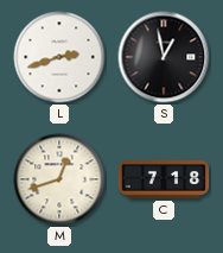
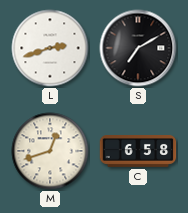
S: 12:58 -> 7:10 (138, 48)
C: 7:18 -> 6:58 (138, 152)
